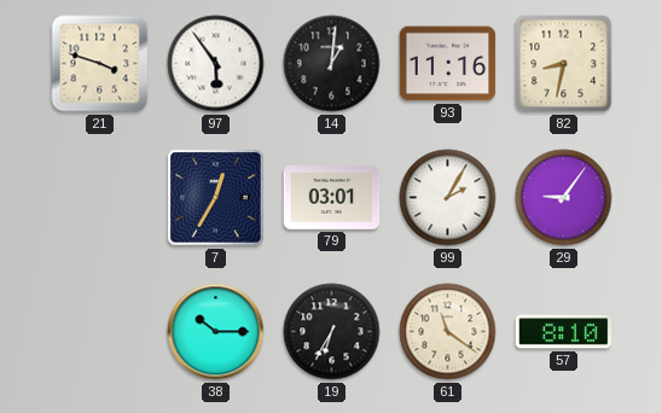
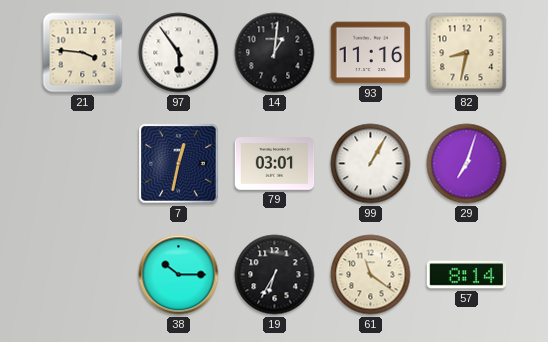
21: 3:48 -> 3:46 (83, 53)
7: 12:35 -> 12:32 (179, 164)
99: 2:05 -> 1:05 (371, 164)
29: 9:06 -> 7:03 (467, 164)
57: 8:10 -> 8:14 (467, 275)
